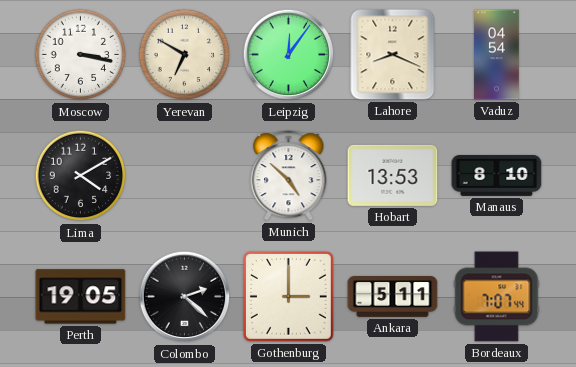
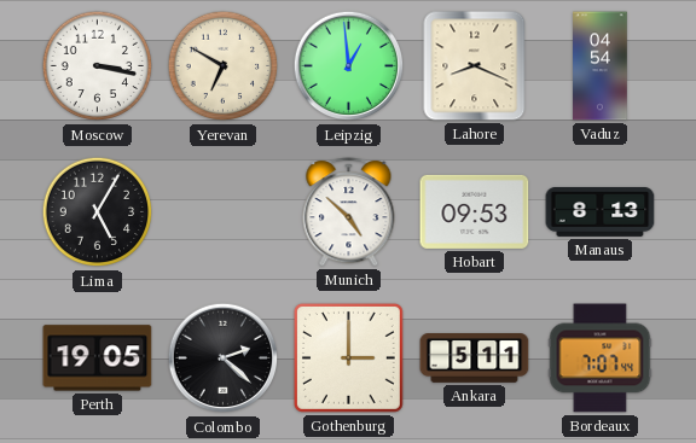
Leipzig: 12:06 -> 12:59 (349, 66)
Lima: 4:10 -> 5:05 (98, 212)
Hobart: 13:53 -> 09:53 (475, 211)
Manaus: 8:10 -> 8:13 (601, 211)
